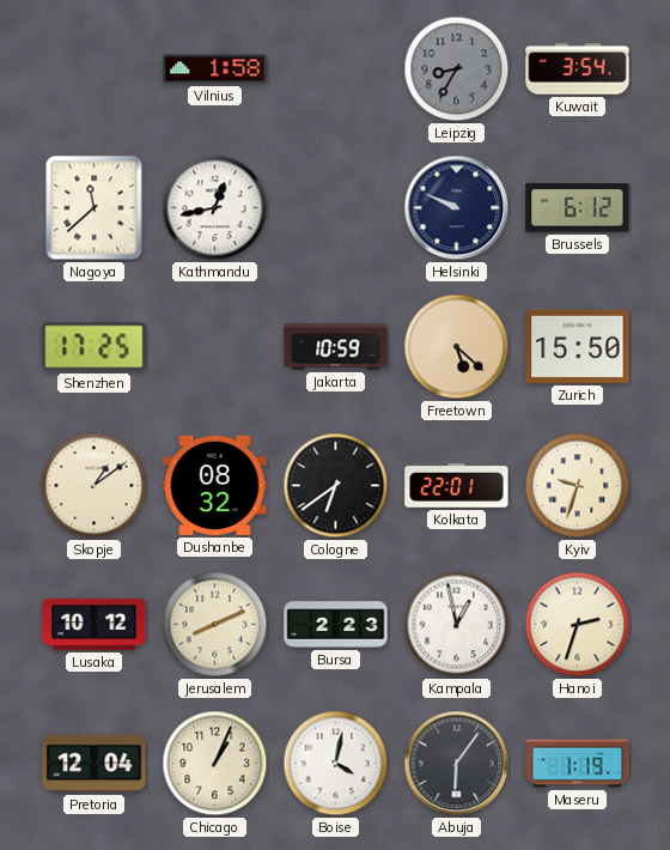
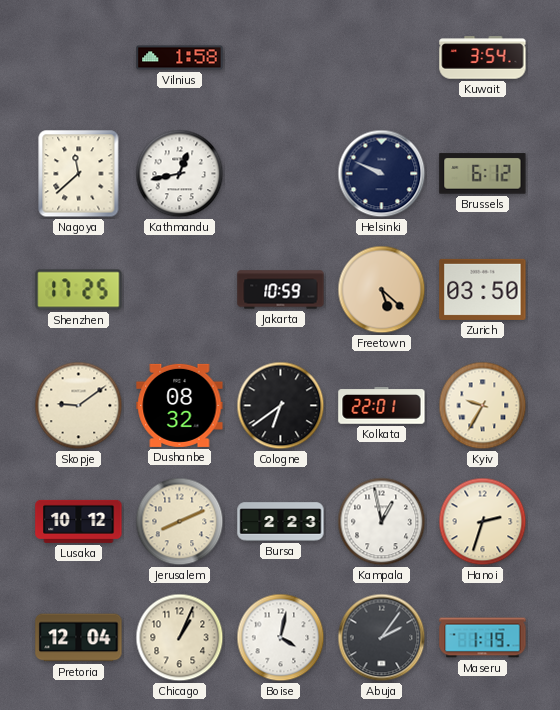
Leipzig: 8:35 -> none (457, 69)
Zurich: 15:50 -> 03:50 (483, 289)
Skopje: 1:09 -> 9:09 (79, 406)
Kyiv: 9:33 -> 9:35 (483, 406)
Abuja: 6:06 -> 2:06 (382, 638)
